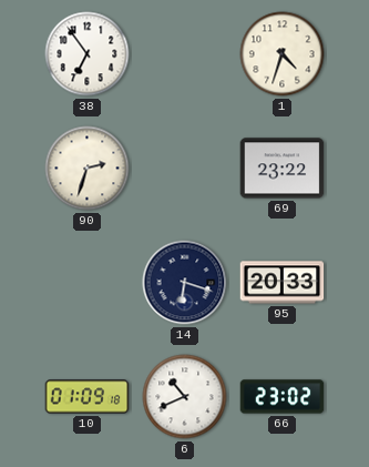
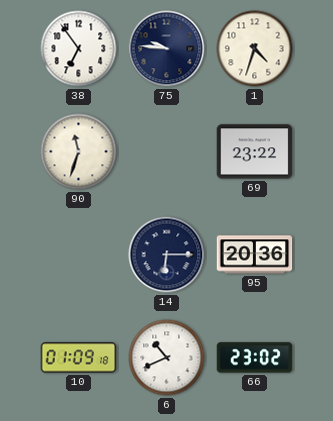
75: none -> 9:46 (167, 49)
90: 2:33 -> 11:33 (79, 152)
14: 6:18 -> 6:15 (167, 255)
95: 20:33 -> 20:36 (255, 255)
